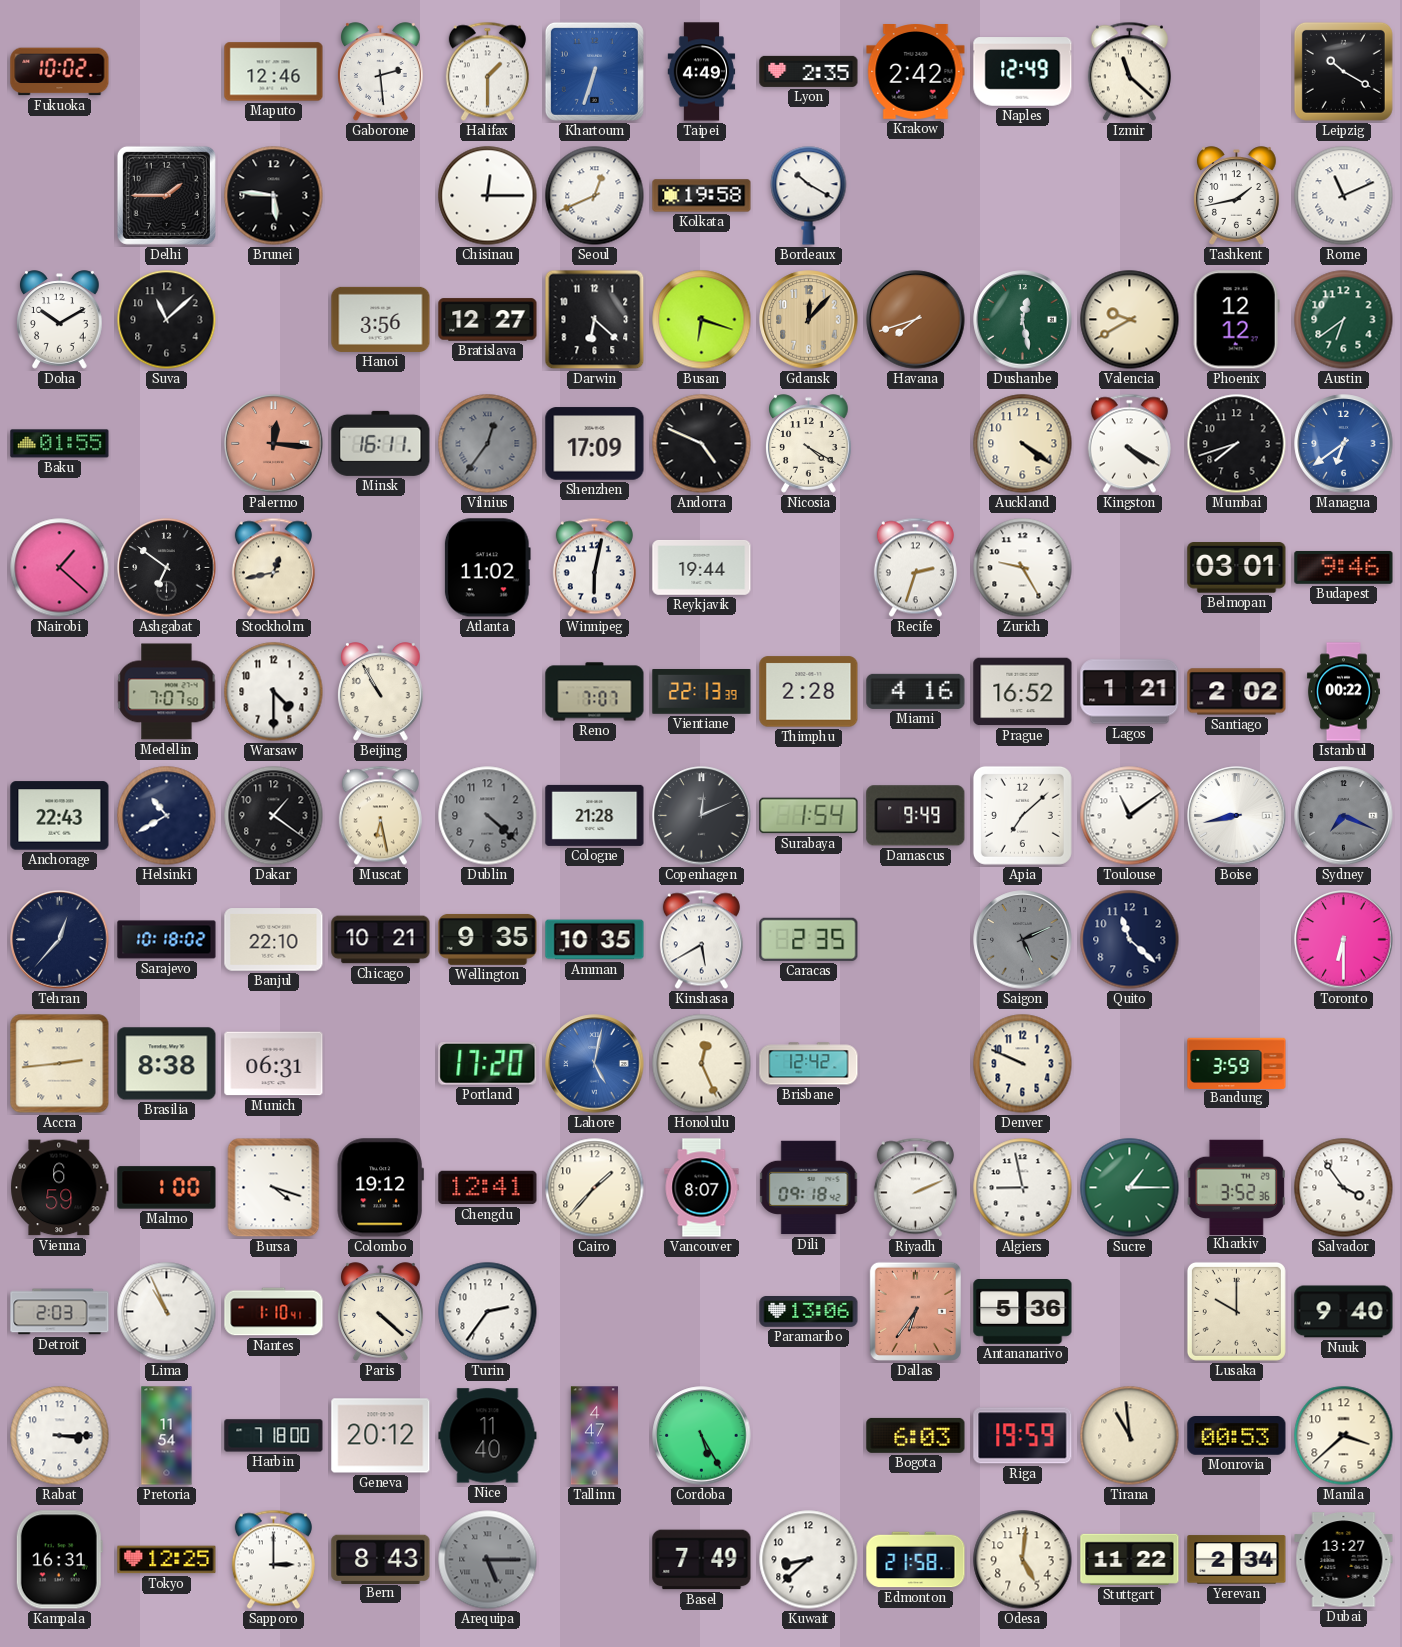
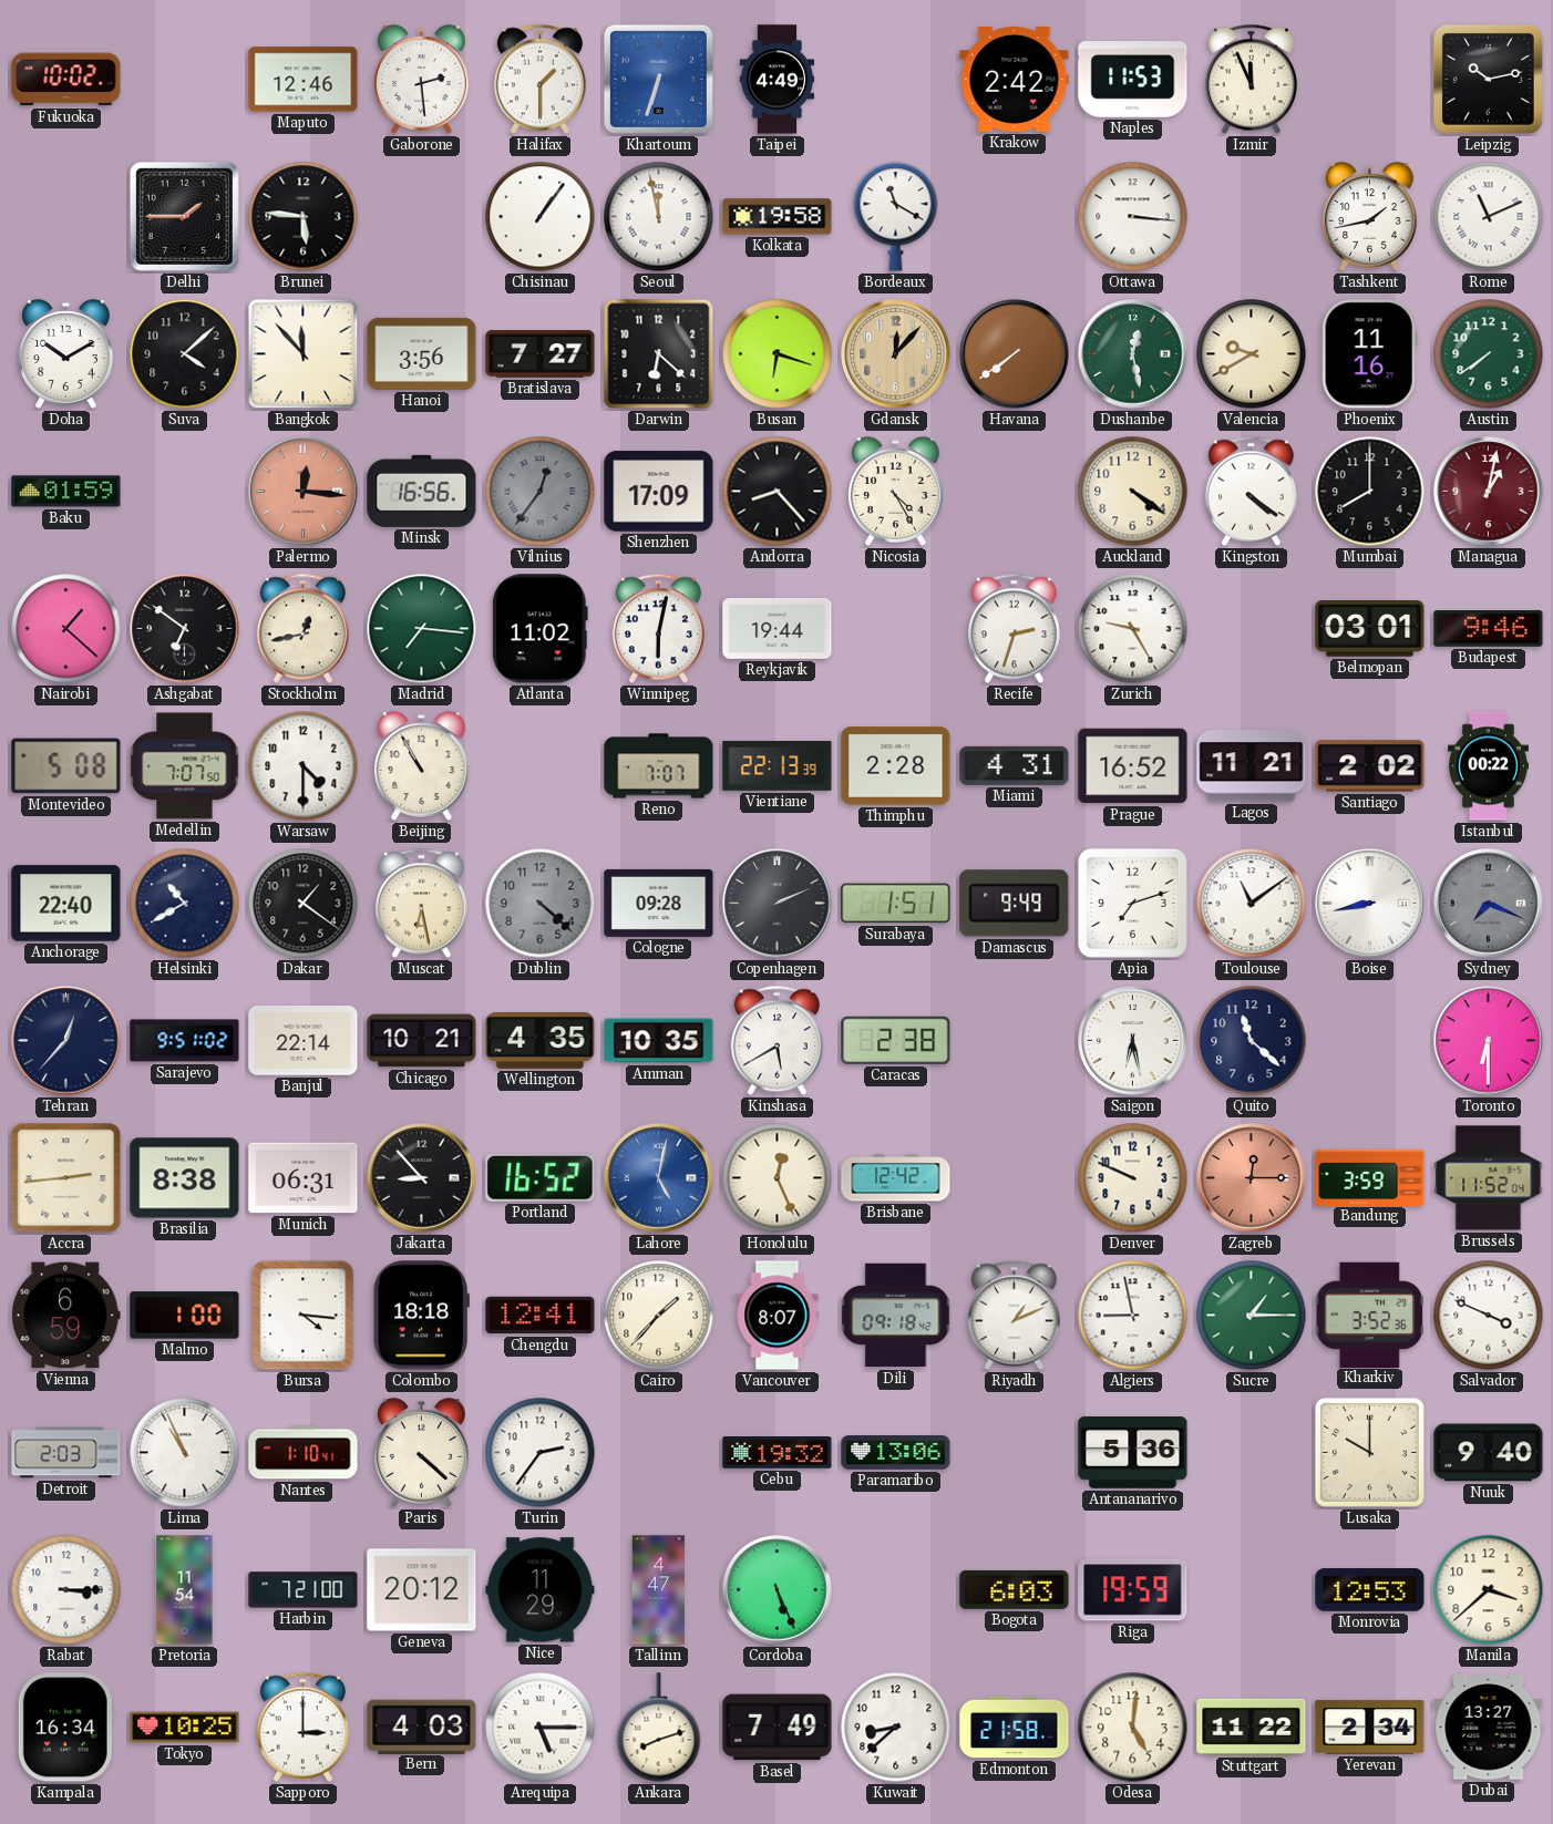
Lyon: 2:35 -> none (809, 71)
Naples: 12:49 -> 11:53 (1133, 80)
Izmir: 11:22 -> 11:56 (1251, 80)
Leipzig: 10:20 -> 10:13 (1488, 79)
Chisinau: 12:15 -> 1:06 (541, 217)
Seoul: 12:41 -> 11:58 (659, 217)
Bordeaux: 10:20 -> 11:20 (896, 217)
Ottawa: none -> 3:16 (1133, 217)
Suva: 11:08 -> 4:08 (185, 354)
Bangkok: none -> 11:53 (304, 354)
Bratislava: 12:27 -> 7:27 (541, 354)
Havana: 7:42 -> 7:39 (1015, 354)
Phoenix: 12:12 -> 11:16 (1369, 354)
Austin: 6:39 -> 7:39 (1489, 354)
Baku: 01:55 -> 01:59 (66, 492)
Minsk: 16:11 -> 16:56 (422, 491)
Andorra: 4:49 -> 8:23 (778, 492)
Nicosia: 4:20 -> 4:25 (896, 492)
Kingston: 4:20 -> 4:21 (1251, 492)
Mumbai: 7:42 -> 8:00 (1370, 492)
Managua: 6:39 -> 1:02 (1489, 492)
Managua dial: blue -> burgundy (1489, 492)
Madrid: none -> 7:16 (422, 629)
Montevideo: none -> 5:08 (66, 766)
Miami: 4:16 -> 4:31 (1015, 765)
Lagos: 1:21 -> 11:21 (1252, 766)
Anchorage: 22:43 -> 22:40 (66, 904)
Cologne: 21:28 -> 09:28 (659, 903)
Copenhagen: 12:11 -> 2:11 (778, 904)
Surabaya: 1:54 -> 1:51 (896, 904)
Apia: 7:08 -> 7:12 (1132, 903)
Sarajevo: 10:18 -> 9:51 (185, 1041)
Banjul: 22:10 -> 22:14 (304, 1041)
Wellington: 9:35 -> 4:35 (541, 1040)
Caracas: 2:35 -> 2:38 (896, 1040)
Saigon: 5:11 -> 6:28 (1133, 1041)
Saigon dial: grey -> white (1133, 1041)
Jakarta: none -> 8:53 (422, 1178)
Portland: 17:20 -> 16:52 (541, 1178)
Zagreb: none -> 12:15 (1252, 1178)
Brussels: none -> 11:52 (1489, 1178)
Bursa: 4:18 -> 4:16 (304, 1316)
Colombo: 19:12 -> 18:18 (421, 1316)
Riyadh: 2:11 -> 1:11 (1014, 1316)
Salvador: 3:54 -> 3:49 (1489, 1316)
Cebu: none -> 19:32 (778, 1453)
Dallas: 6:36 -> none (915, 1311)
Harbin: 7:18 -> 7:21 (304, 1590)
Nice: 11:40 -> 11:29 (541, 1590)
Cordoba: 5:25 -> 5:26 (778, 1590)
Tirana: 10:59 -> none (1130, 1436)
Monrovia: 00:53 -> 12:53 (1370, 1590)
Kampala: 16:31 -> 16:34 (65, 1728)
Tokyo: 12:25 -> 10:25 (185, 1728)
Bern: 8:43 -> 4:03 (422, 1727)
Arequipa dial: grey -> white (541, 1728)
Ankara: none -> 8:12 (659, 1728)
